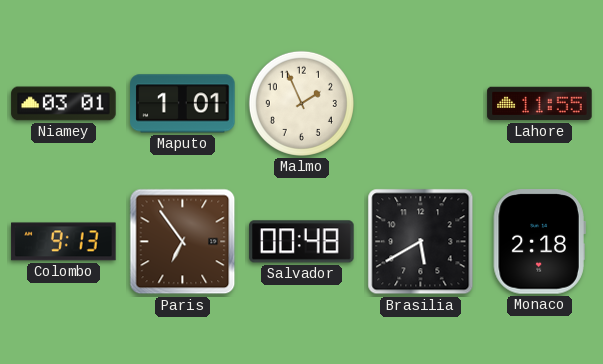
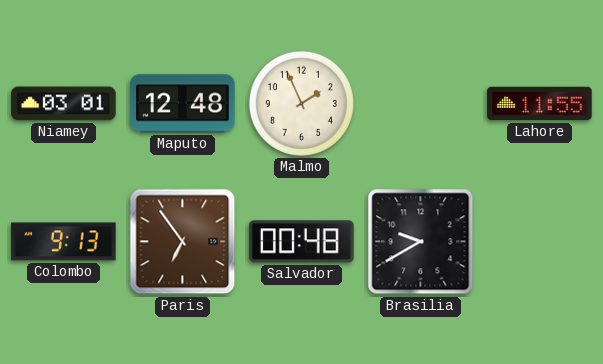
Maputo: 1:01 -> 12:48 (183, 104)
Brasilia: 5:40 -> 9:40 (421, 242)
Monaco: 2:18 -> none (539, 242)
